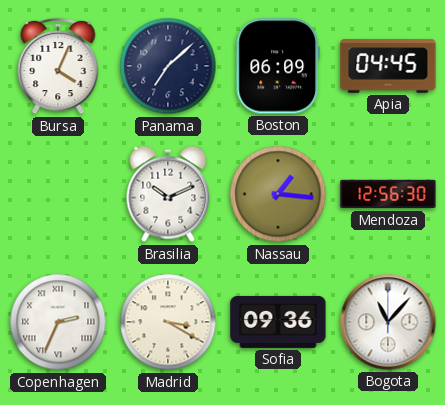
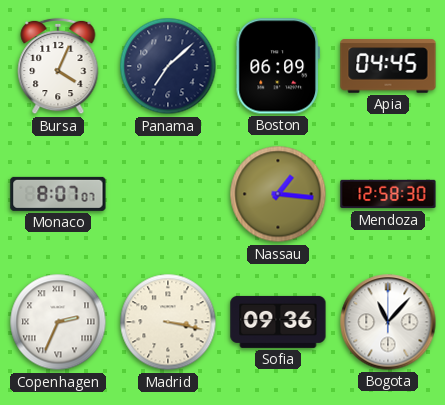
Monaco: none -> 8:07 (58, 194)
Brasilia: 10:11 -> none (168, 194)
Mendoza: 12:56 -> 12:58 (388, 194)
Madrid: 3:20 -> 3:17 (168, 322)
